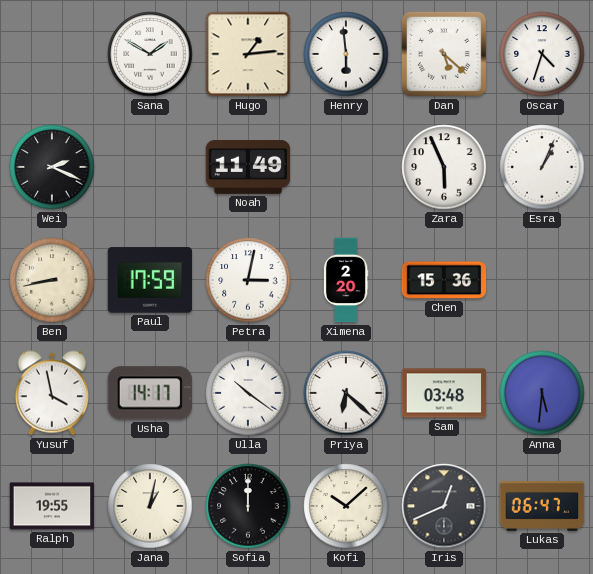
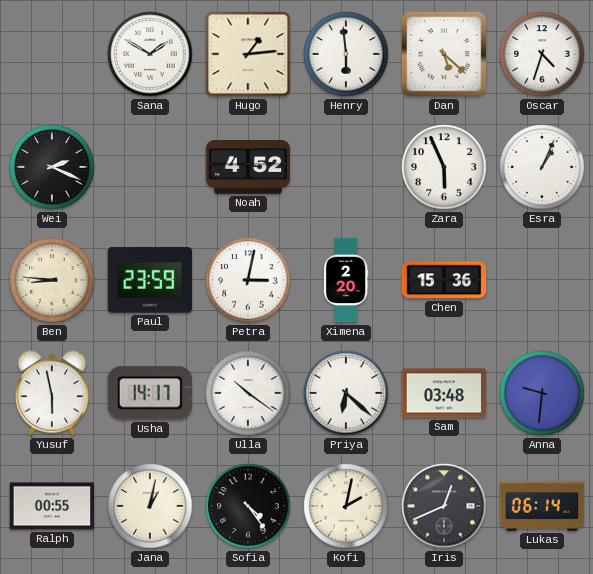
Noah: 11:49 -> 4:52 (248, 168)
Ben: 8:43 -> 8:46 (52, 280)
Paul: 17:59 -> 23:59 (150, 280)
Yusuf: 3:58 -> 5:58 (52, 393)
Anna: 5:31 -> 9:31 (542, 393)
Ralph: 19:55 -> 00:55 (52, 506)
Sofia: 12:00 -> 4:24 (248, 506)
Kofi: 10:08 -> 2:02 (346, 506)
Lukas: 06:47 -> 06:14 (542, 506)
